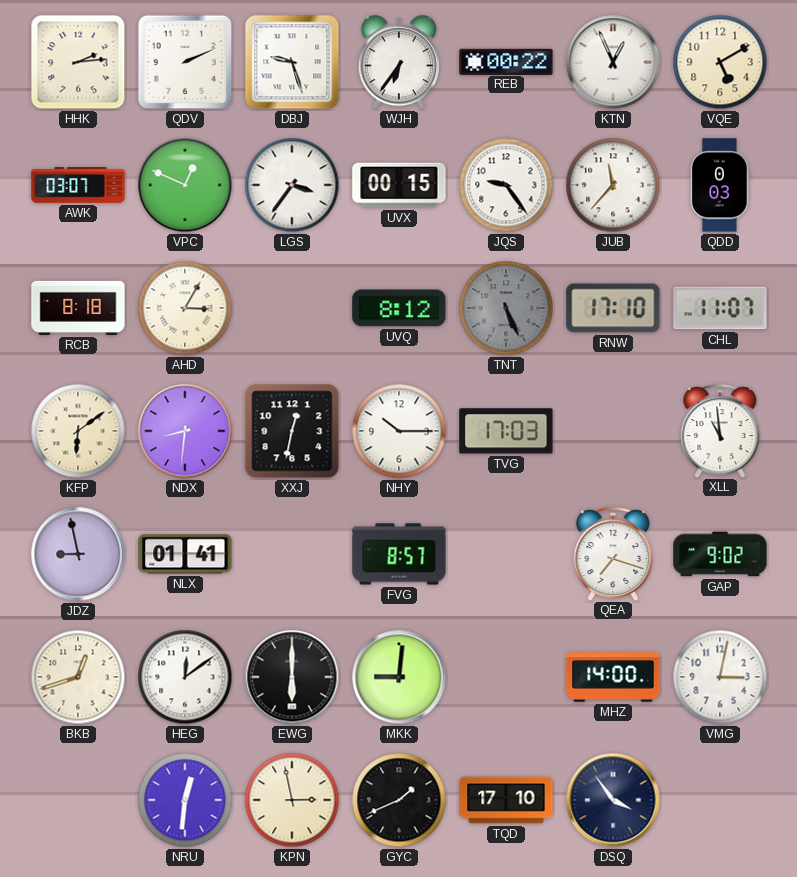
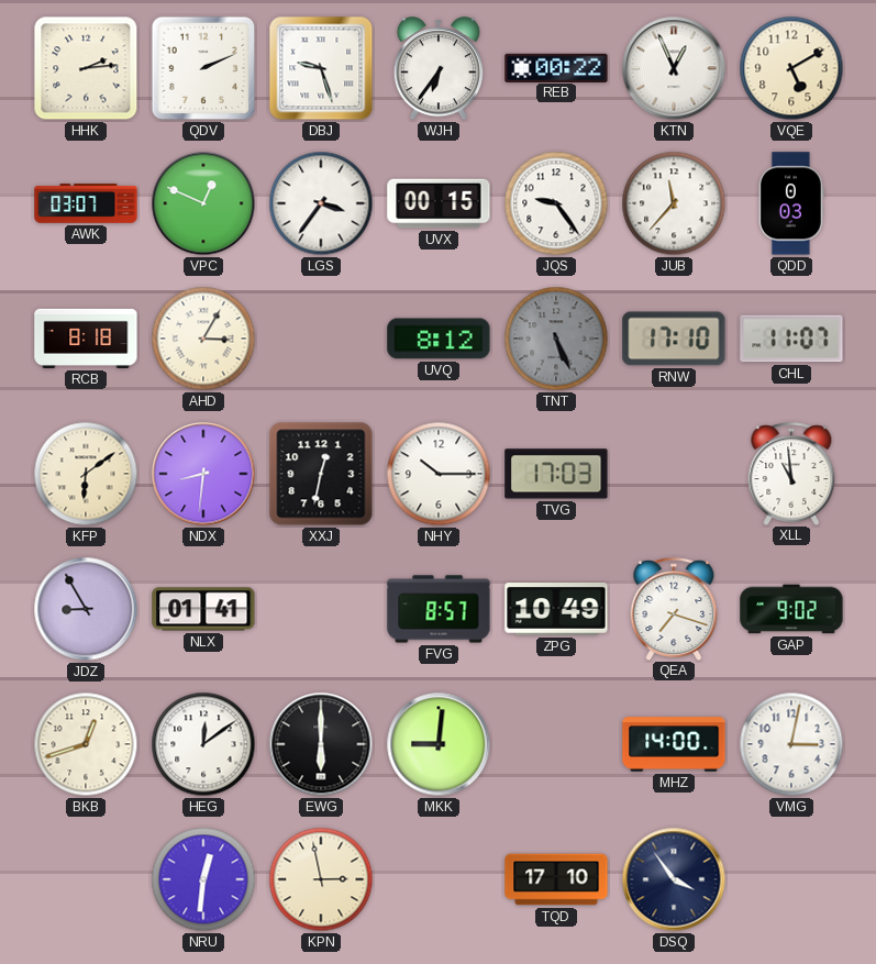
JDZ: 8:58 -> 8:55 (86, 609)
ZPG: none -> 10:49 (556, 609)
GYC: 1:41 -> none (399, 800)
